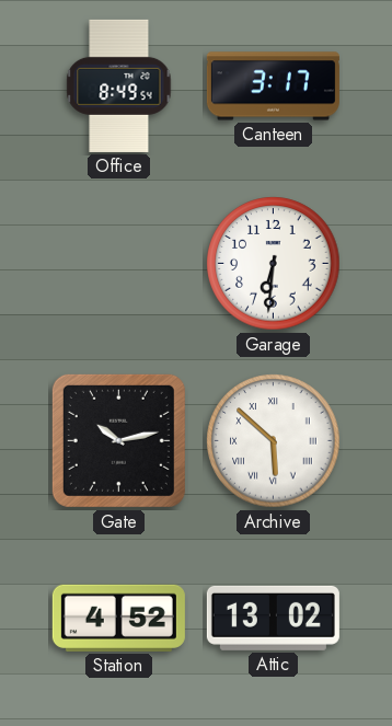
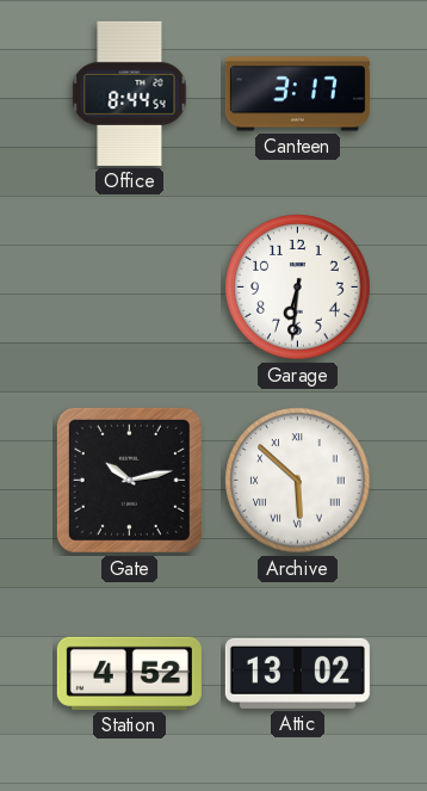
Office: 8:49 -> 8:44 (130, 93)
